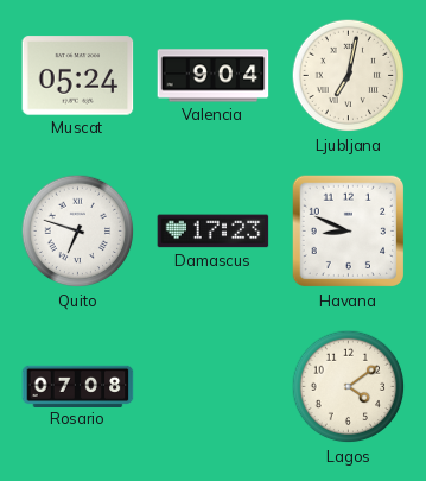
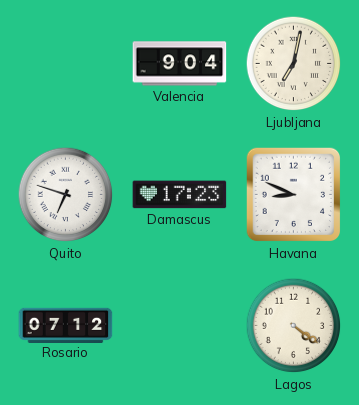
Muscat: 05:24 -> none (78, 76)
Rosario: 07:08 -> 07:12 (66, 325)
Lagos: 4:09 -> 4:21 (294, 326)
